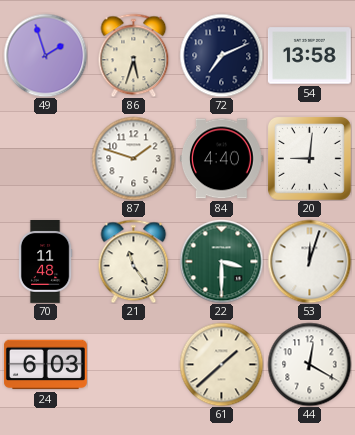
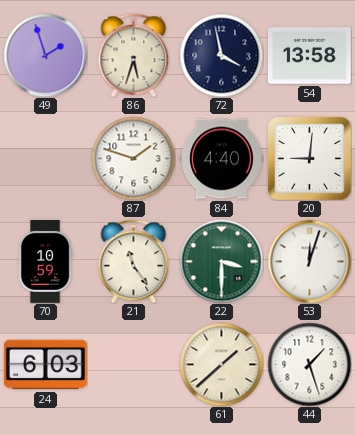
72: 7:11 -> 3:58 (221, 55)
70: 11:48 -> 10:59 (45, 262)
44: 12:20 -> 1:27 (309, 364)
